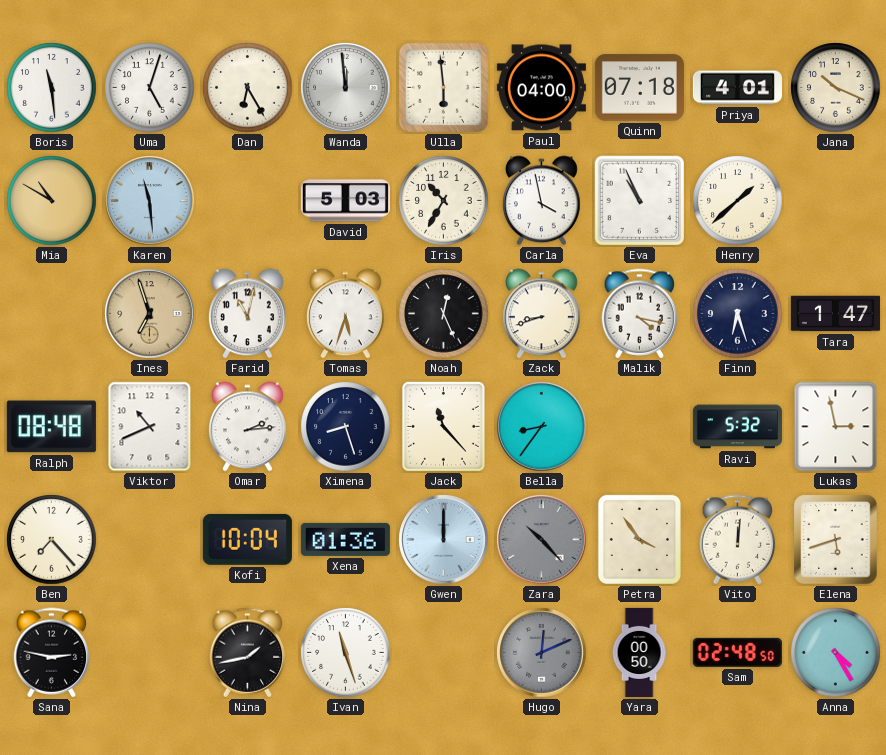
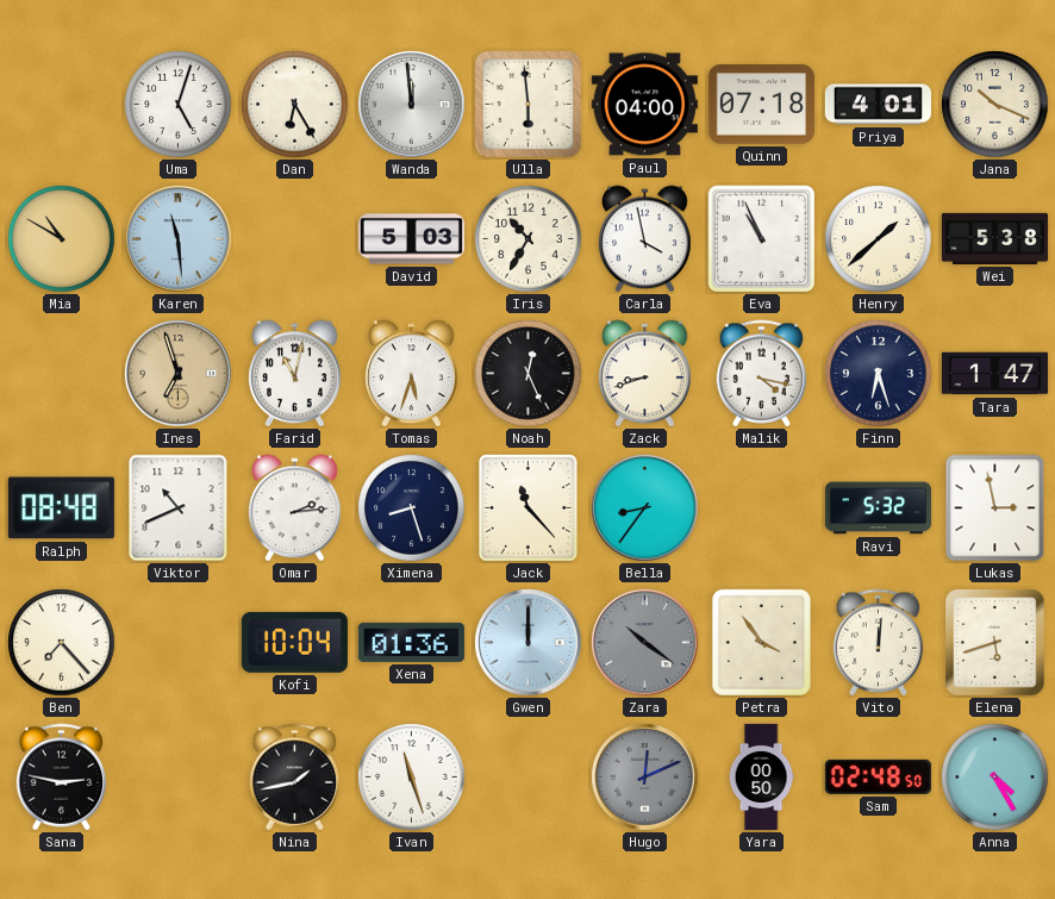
Boris: 11:29 -> none (52, 88)
Wei: none -> 5:38 (994, 238)
Zara: 10:23 -> 10:21 (645, 643)
